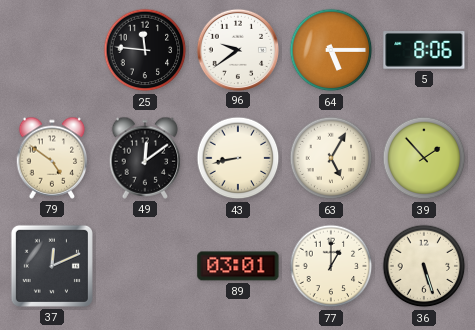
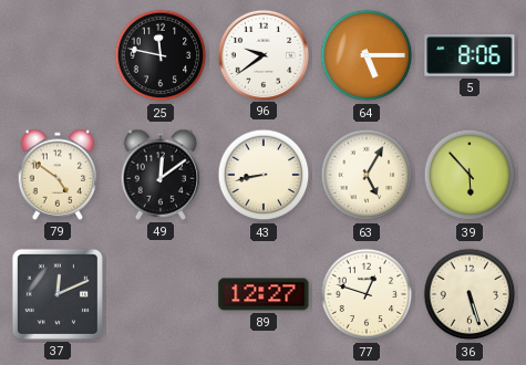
25: 11:46 -> 11:47 (161, 55)
39: 1:53 -> 5:53 (470, 175)
89: 03:01 -> 12:27 (264, 294)
77: 1:00 -> 12:48 (367, 294)
